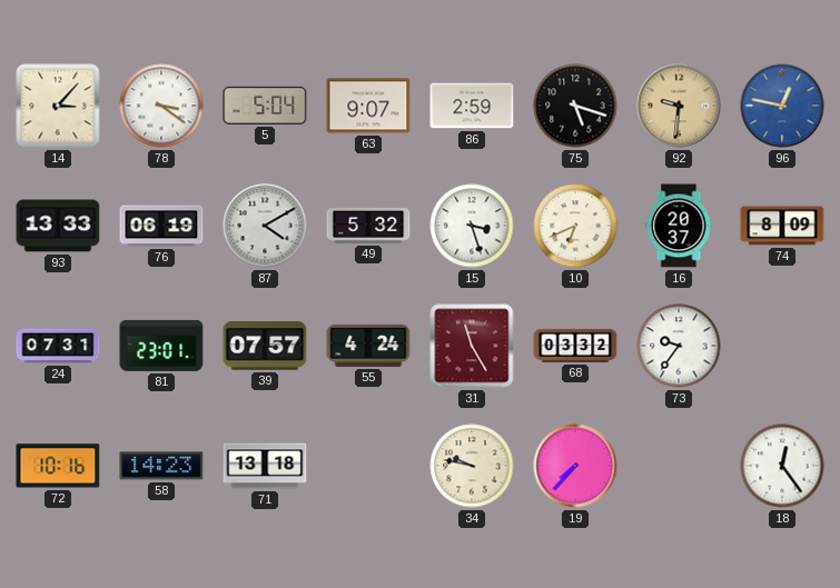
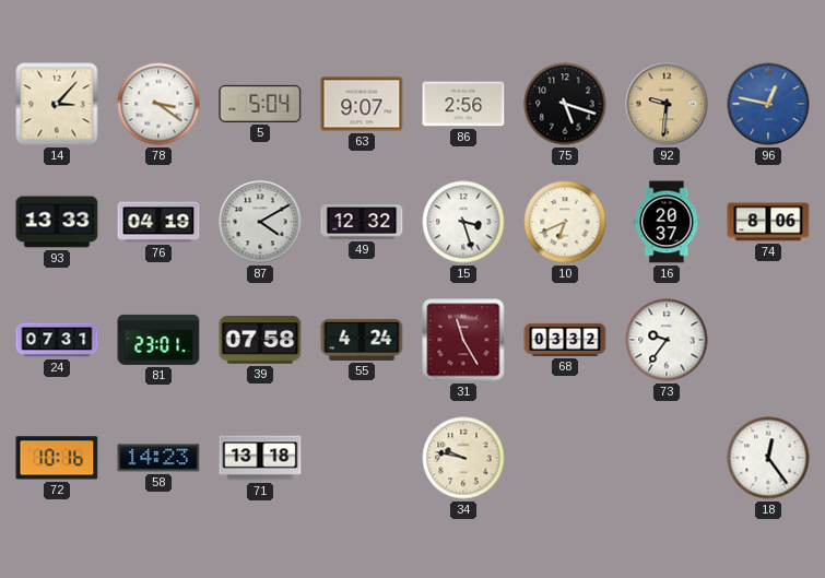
86: 2:59 -> 2:56 (463, 104)
76: 06:19 -> 04:19 (158, 222)
49: 5:32 -> 12:32 (362, 223)
74: 8:09 -> 8:06 (768, 222)
39: 07:57 -> 07:58 (260, 340)
19: 7:37 -> none (575, 466)
